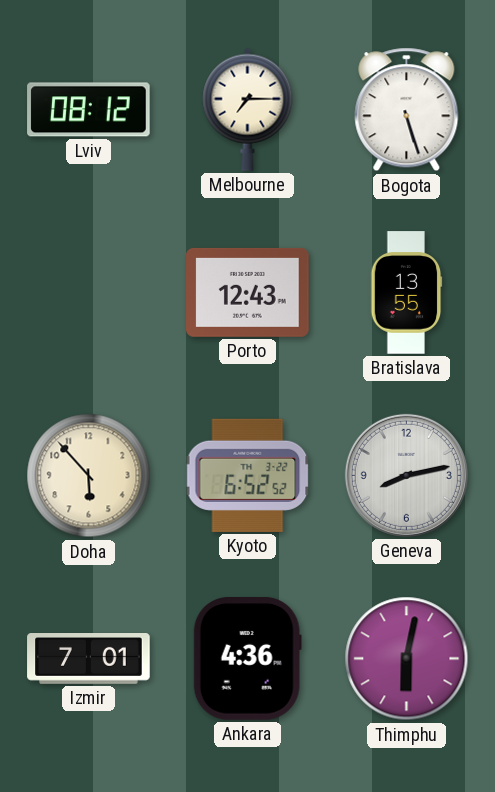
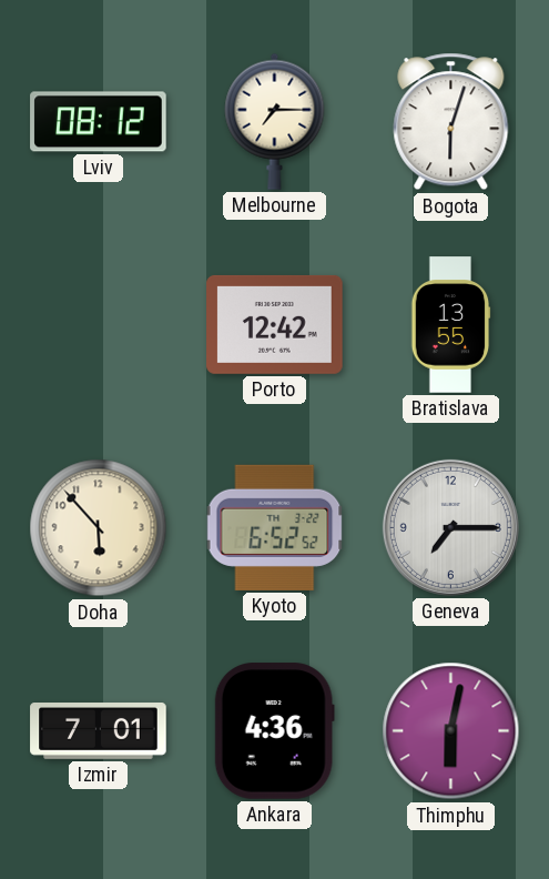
Bogota: 5:27 -> 6:03 (451, 122)
Porto: 12:43 -> 12:42 (275, 324)
Geneva: 8:13 -> 7:15 (450, 527)
